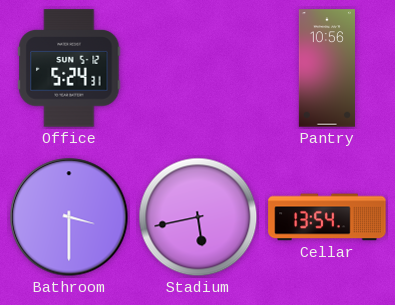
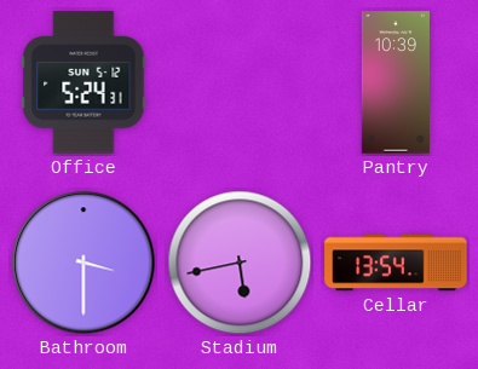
Pantry: 10:56 -> 10:39 (396, 82)
